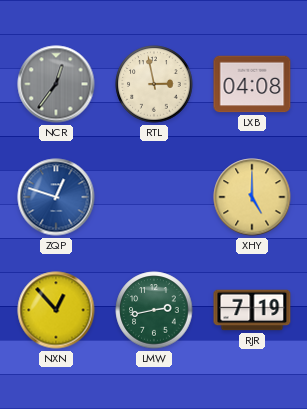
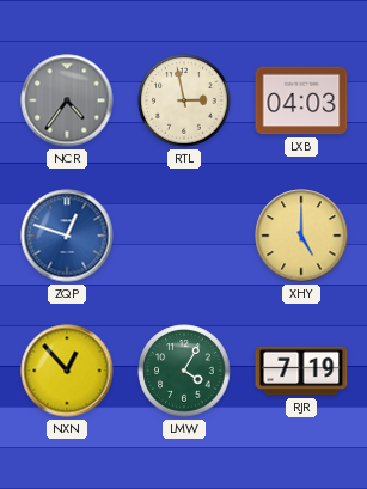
NCR: 12:36 -> 4:36 (67, 100)
LXB: 04:08 -> 04:03 (301, 100)
LMW: 2:43 -> 4:05 (184, 371)
